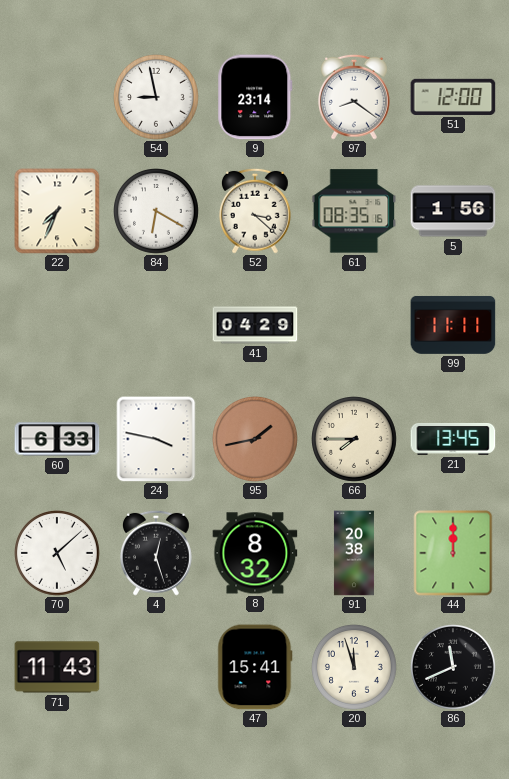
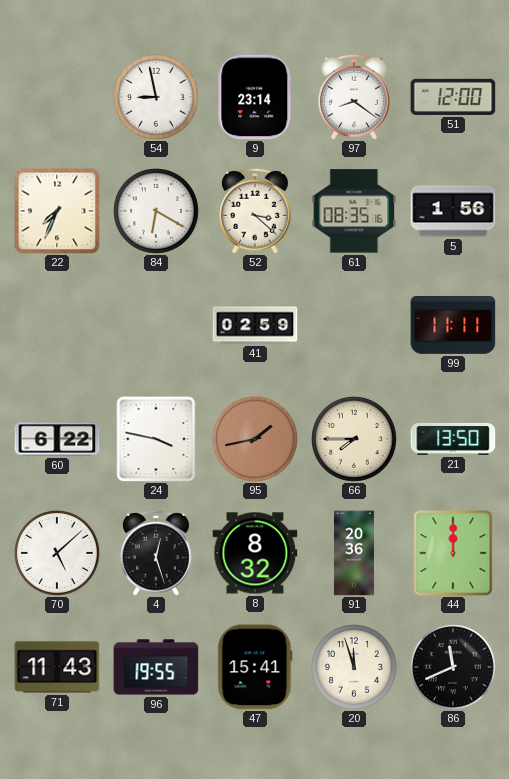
41: 04:29 -> 02:59 (255, 325)
60: 6:33 -> 6:22 (57, 439)
21: 13:45 -> 13:50 (453, 439)
91: 20:38 -> 20:36 (354, 553)
96: none -> 19:55 (156, 667)
